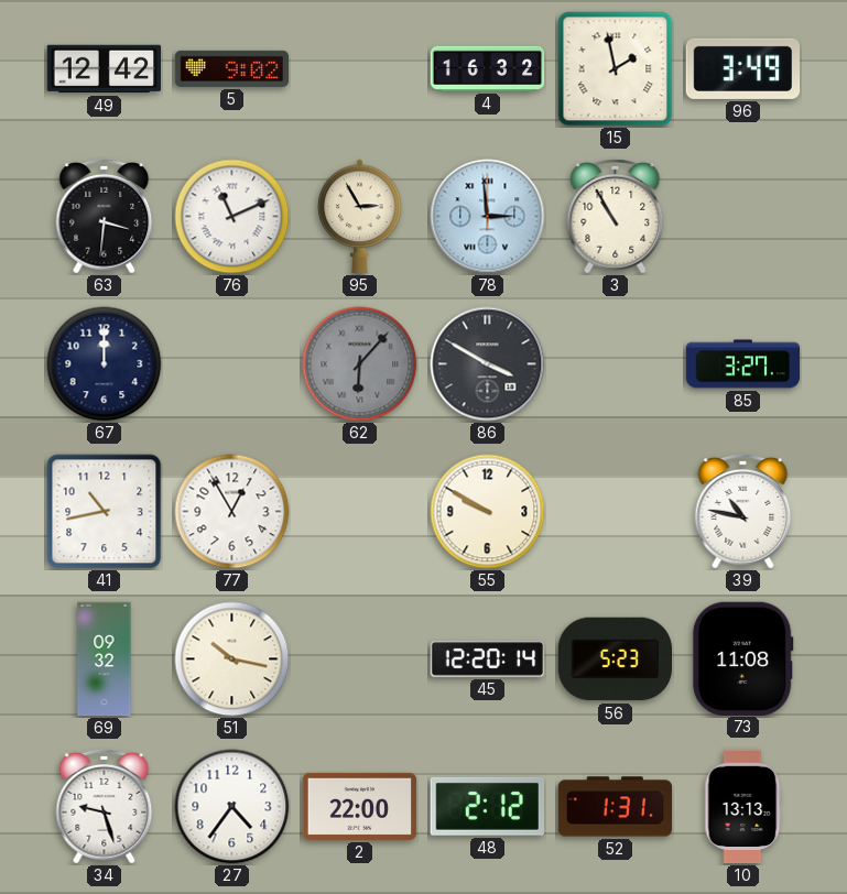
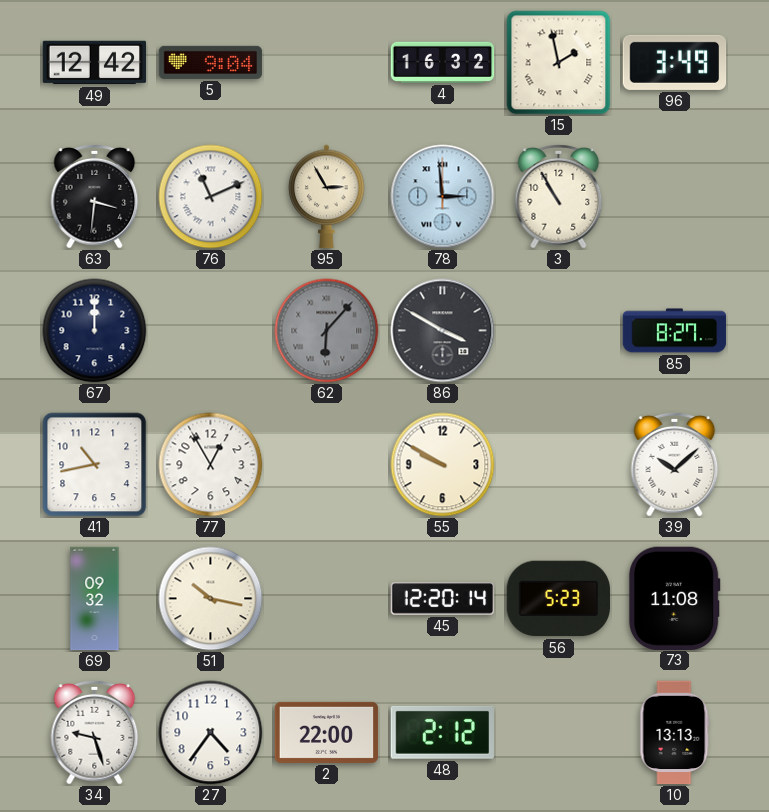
5: 9:02 -> 9:04 (211, 62)
85: 3:27 -> 8:27 (675, 331)
39: 10:47 -> 10:08 (675, 464)
52: 1:31 -> none (616, 807)
